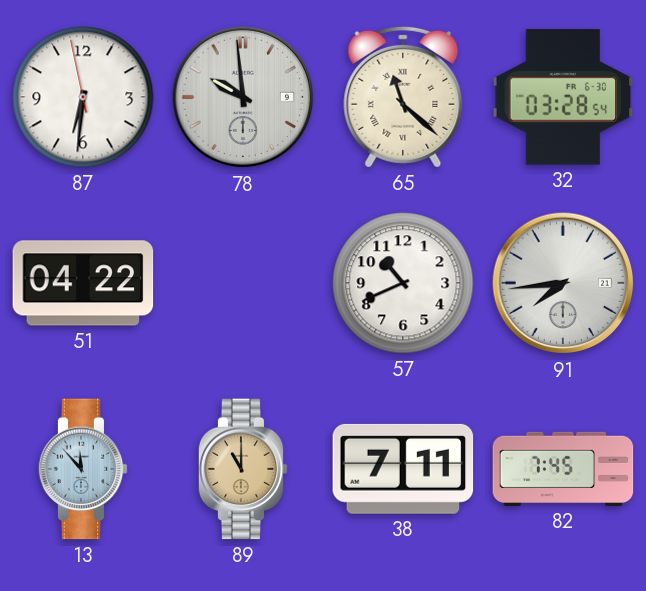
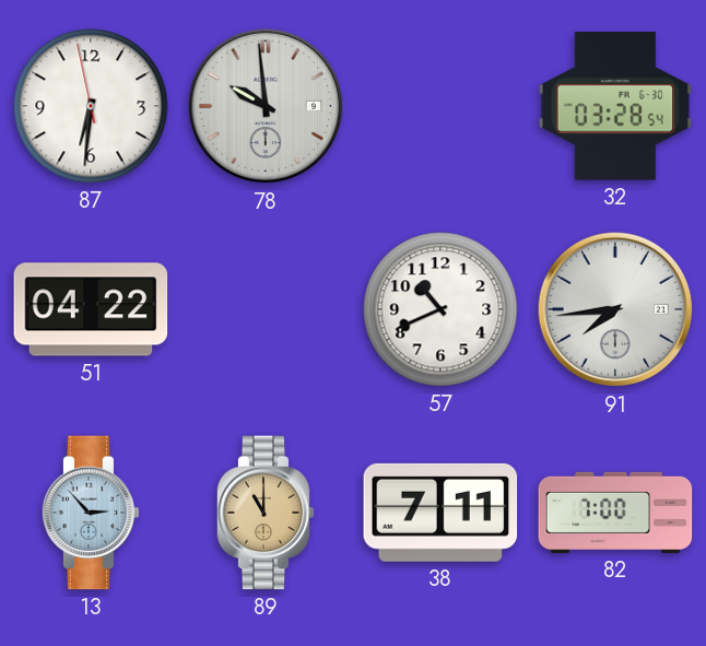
65: 11:22 -> none (403, 97)
13: 11:53 -> 2:53 (91, 513)
82: 7:45 -> 7:00 (615, 513)
